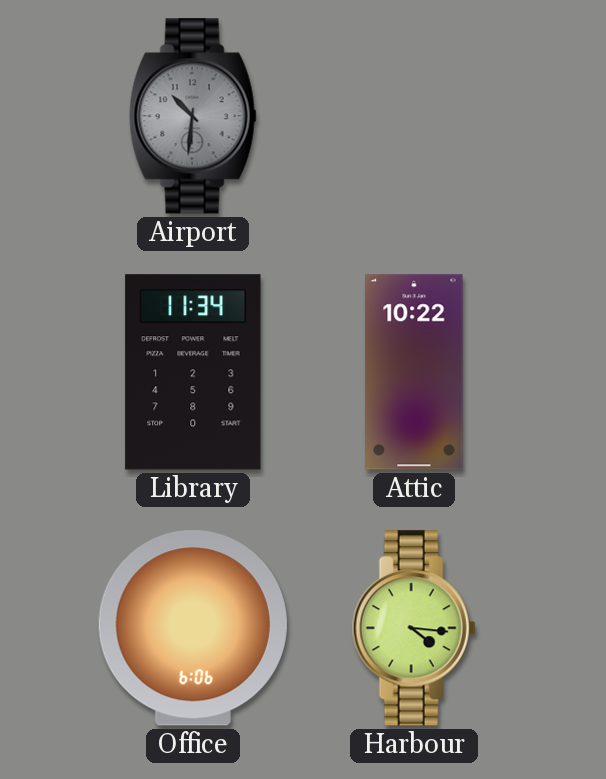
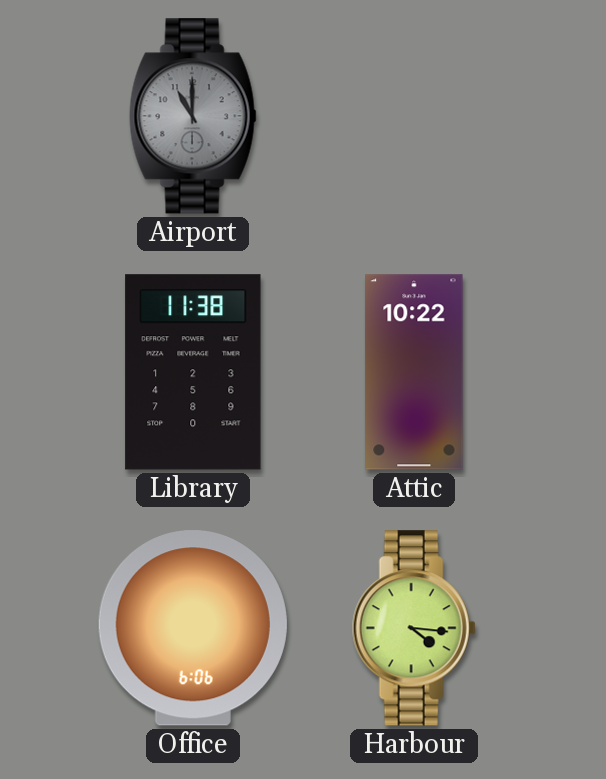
Airport: 10:31 -> 11:00 (193, 116)
Library: 11:34 -> 11:38 (193, 372)
